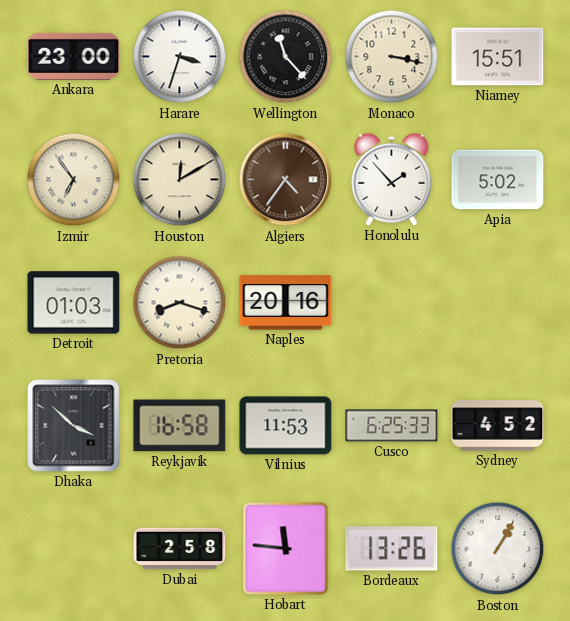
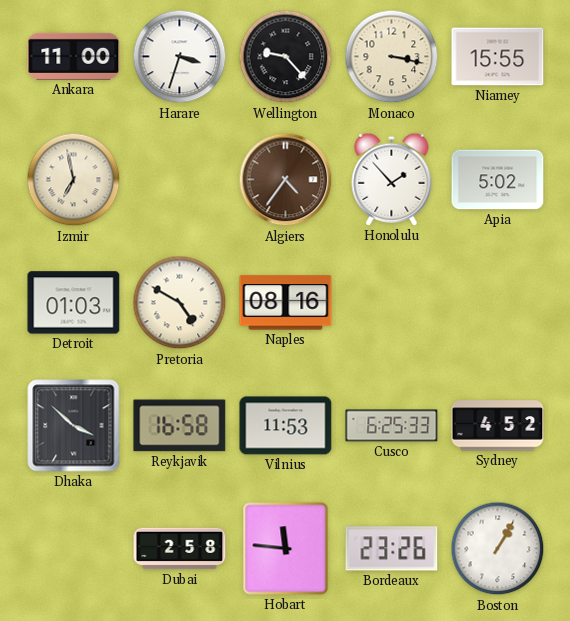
Ankara: 23:00 -> 11:00 (74, 56)
Wellington: 11:23 -> 9:23 (286, 57)
Niamey: 15:51 -> 15:55 (498, 57)
Izmir: 6:54 -> 6:58 (74, 180)
Houston: 12:10 -> none (180, 180)
Pretoria: 8:18 -> 4:50 (180, 303)
Naples: 20:16 -> 08:16 (286, 303)
Bordeaux: 13:26 -> 23:26 (392, 549)
